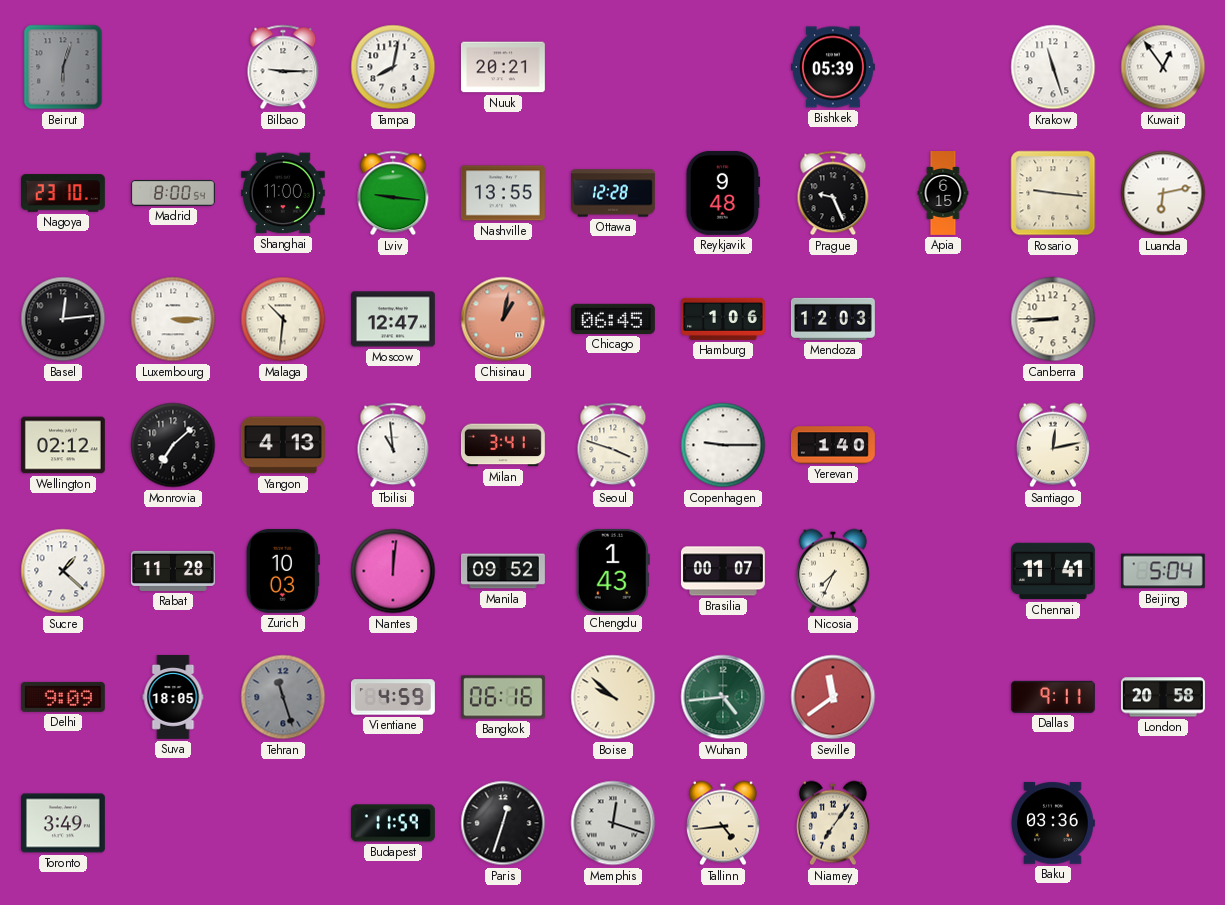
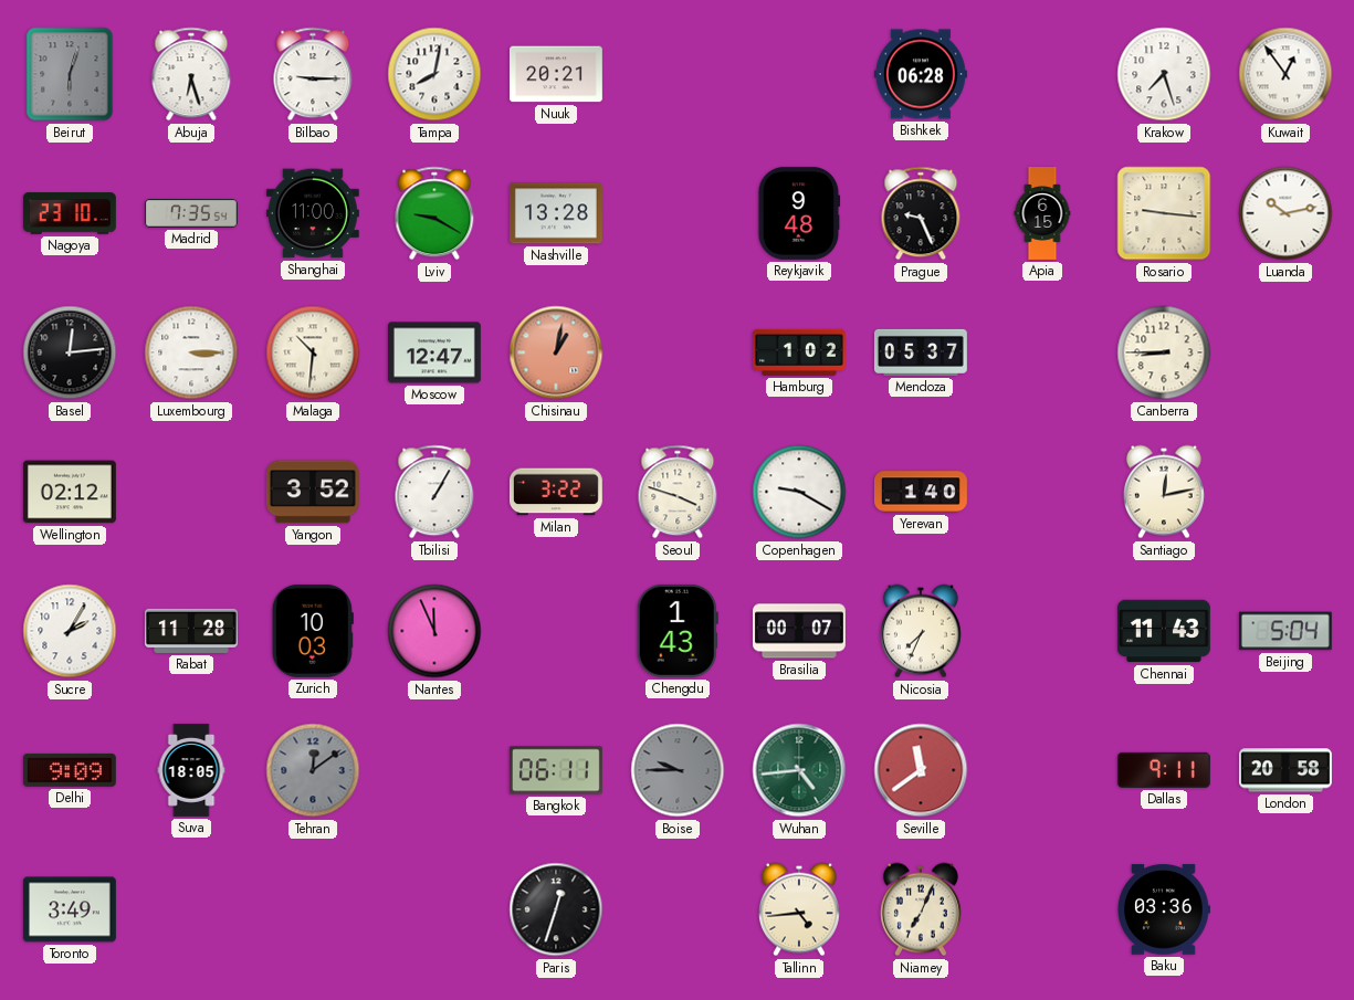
Abuja: none -> 6:27 (191, 74)
Bishkek: 05:39 -> 06:28 (921, 74)
Krakow: 11:27 -> 7:27 (1164, 74)
Madrid: 8:00 -> 7:35 (191, 213)
Lviv: 9:16 -> 9:20 (434, 213)
Nashville: 13:55 -> 13:28 (556, 213)
Ottawa: 12:28 -> none (613, 193)
Luanda: 6:13 -> 10:13 (1285, 213)
Chicago: 06:45 -> none (613, 319)
Hamburg: 1:06 -> 1:02 (799, 352)
Mendoza: 12:03 -> 05:37 (921, 352)
Monrovia: 7:08 -> none (173, 445)
Yangon: 4:13 -> 3:52 (313, 492)
Tbilisi: 10:59 -> 1:05 (434, 492)
Milan: 3:41 -> 3:22 (556, 492)
Copenhagen: 9:15 -> 9:20 (799, 492)
Sucre: 1:22 -> 2:05 (70, 631)
Nantes: 12:01 -> 11:56 (434, 631)
Manila: 09:52 -> none (504, 571)
Chennai: 11:41 -> 11:43 (1164, 631)
Tehran: 11:27 -> 12:09 (313, 770)
Vientiane: 4:59 -> none (393, 697)
Bangkok: 06:16 -> 06:11 (556, 770)
Boise: 9:52 -> 9:45 (678, 770)
Boise dial: cream -> grey (678, 770)
Budapest: 11:59 -> none (393, 823)
Memphis: 12:18 -> none (613, 823)
Niamey: 7:06 -> 7:04 (921, 909)
